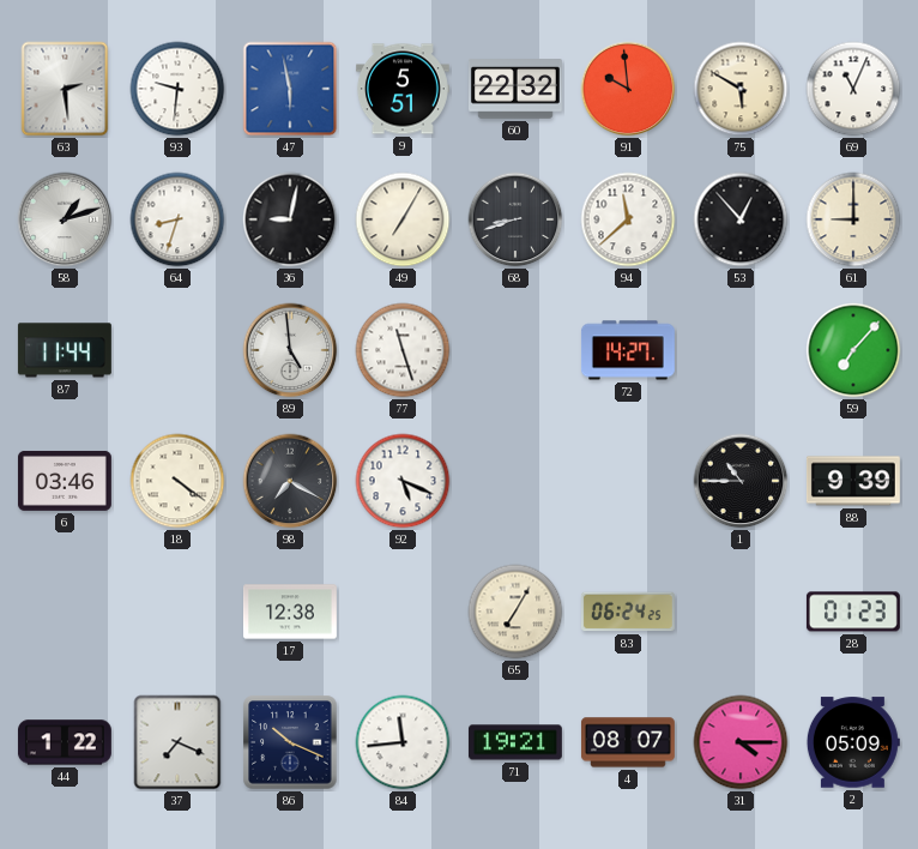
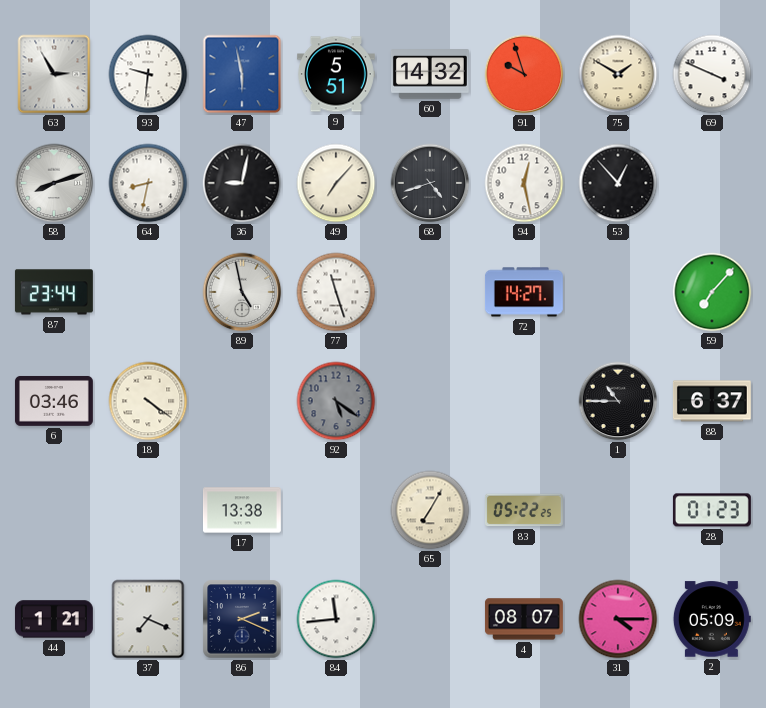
63: 2:29 -> 2:55 (54, 74)
60: 22:32 -> 14:32 (430, 74)
91: 9:59 -> 9:57 (524, 74)
75: 5:50 -> 1:50 (618, 74)
69: 11:04 -> 3:49 (712, 74)
58: 1:12 -> 8:12 (54, 183)
64: 8:33 -> 8:32 (148, 183)
49: 7:05 -> 7:07 (336, 183)
68: 8:42 -> 4:42 (430, 183)
94: 11:38 -> 12:28 (524, 183)
61: 9:00 -> none (853, 219)
87: 11:44 -> 23:44 (54, 292)
89: 4:59 -> 4:58 (242, 292)
98: 7:20 -> none (290, 481)
92: 5:19 -> 5:21 (336, 401)
92 dial: white -> grey (336, 401)
88: 9:39 -> 6:37 (712, 401)
17: 12:38 -> 13:38 (242, 510)
83: 06:24 -> 05:22 (524, 510)
44: 1:22 -> 1:21 (54, 619)
86: 10:19 -> 2:19 (242, 619)
71: 19:21 -> none (515, 742)
